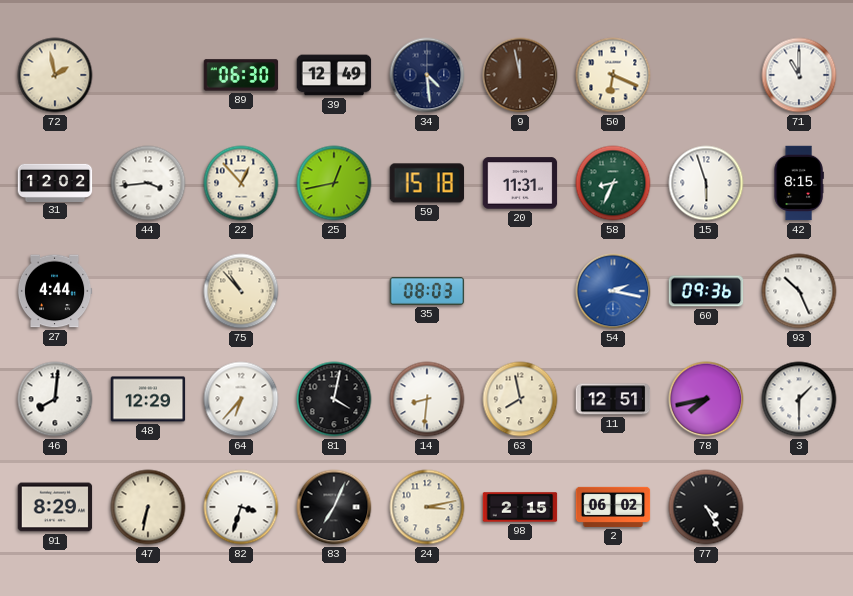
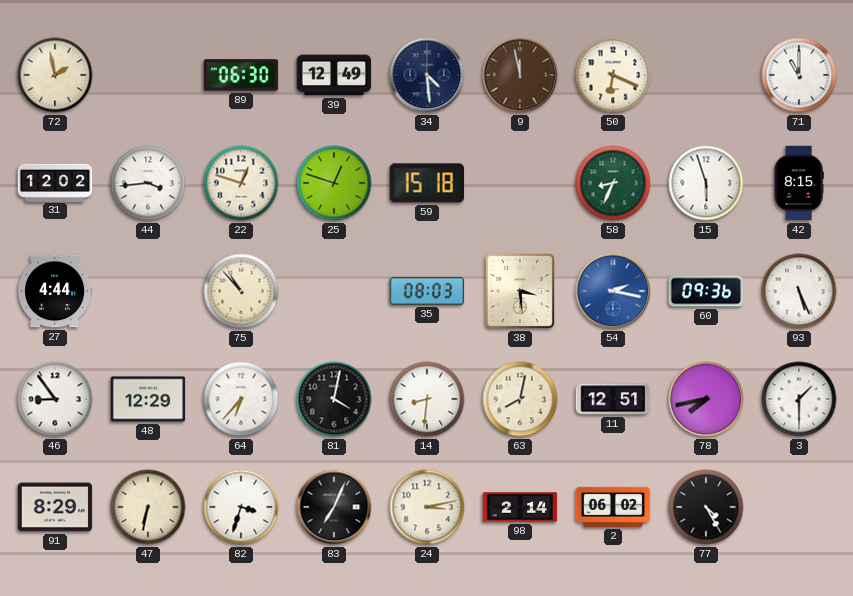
22: 12:53 -> 12:48 (241, 183)
25: 12:43 -> 12:48 (334, 183)
20: 11:31 -> none (520, 183)
38: none -> 3:29 (520, 291)
93: 10:26 -> 5:26 (799, 291)
46: 8:01 -> 8:54 (55, 399)
63: 7:58 -> 8:02 (520, 399)
98: 2:15 -> 2:14 (520, 507)
